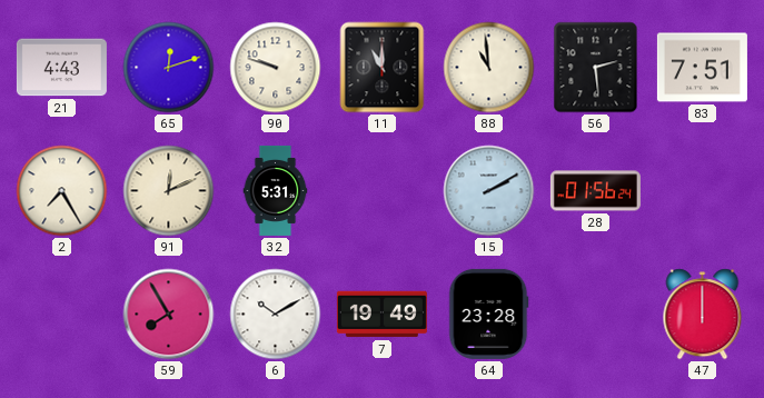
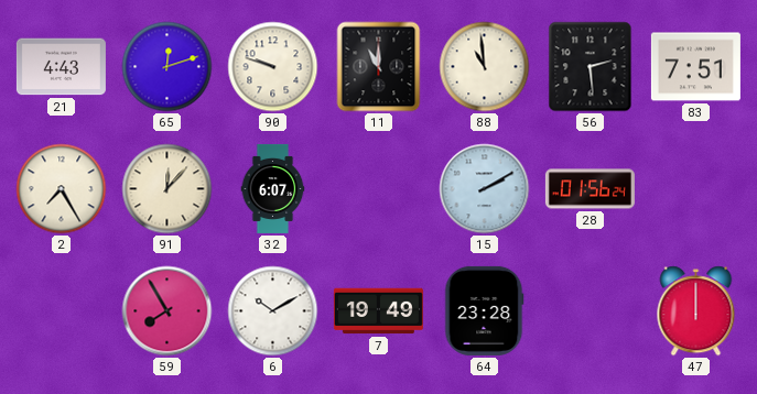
91: 12:11 -> 12:07 (167, 189)
32: 5:31 -> 6:07 (273, 188)
